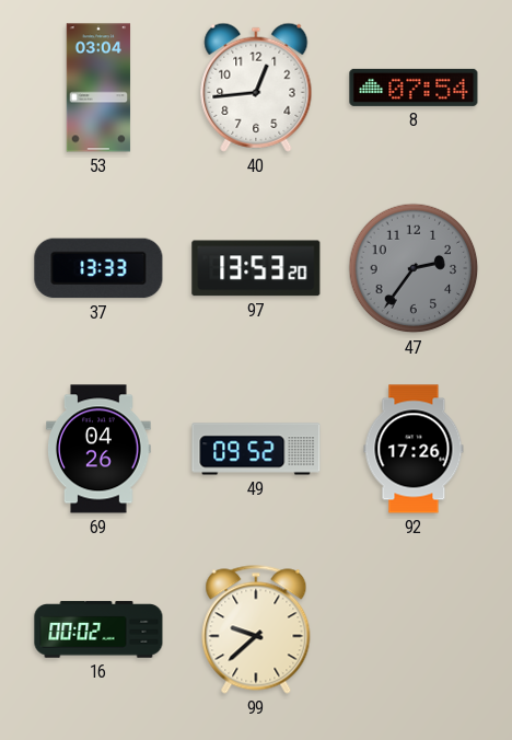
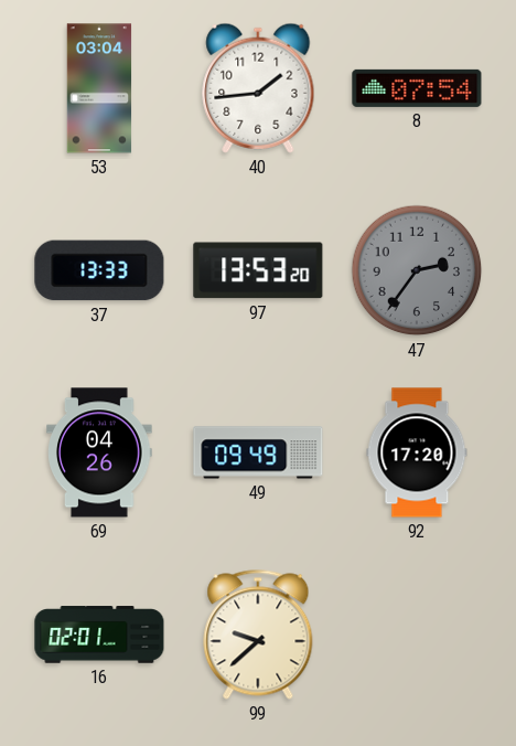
40: 12:44 -> 1:44 (258, 88)
49: 09:52 -> 09:49 (258, 452)
92: 17:26 -> 17:20 (417, 452)
16: 00:02 -> 02:01 (99, 635)
